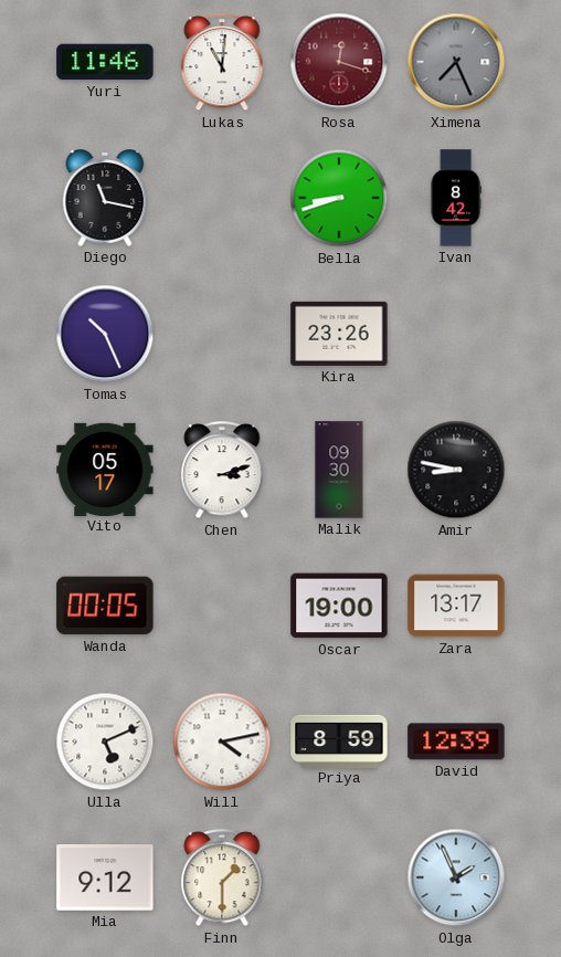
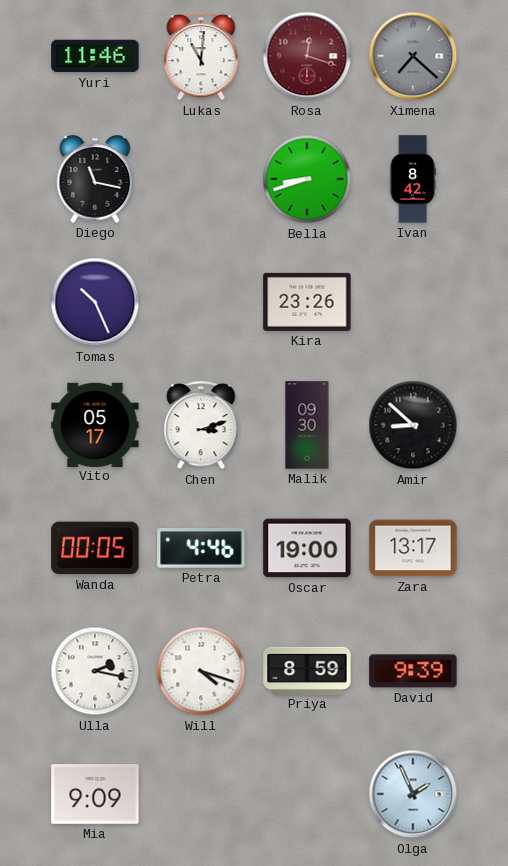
Ximena: 7:26 -> 7:22 (413, 56)
Amir: 8:47 -> 8:52 (413, 425)
Petra: none -> 4:46 (201, 548)
Ulla: 5:11 -> 2:17 (95, 671)
Will: 4:13 -> 4:18 (201, 671)
David: 12:39 -> 9:39 (413, 671)
Mia: 9:12 -> 9:09 (95, 795)
Finn: 1:30 -> none (222, 879)
